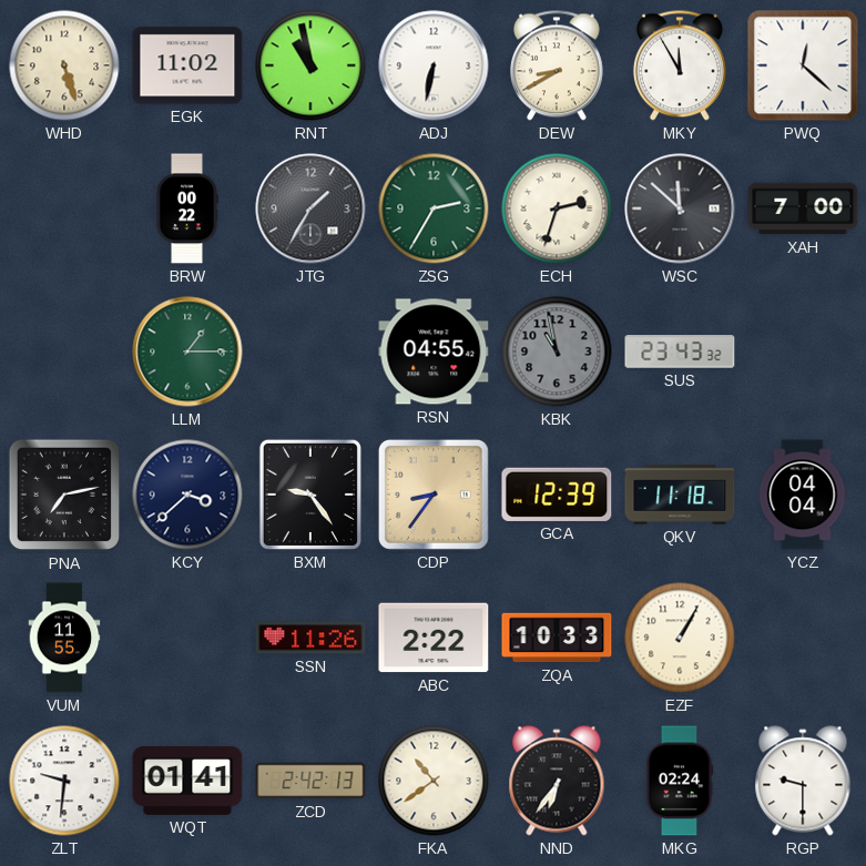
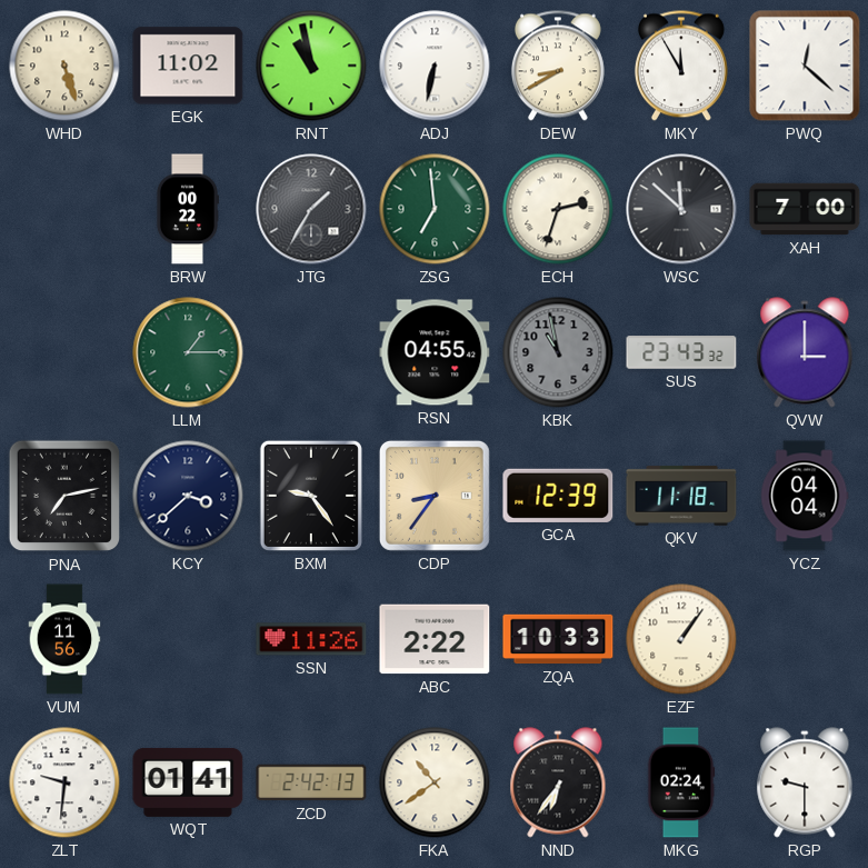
ZSG: 2:35 -> 6:59 (435, 209)
QVW: none -> 3:00 (805, 352)
VUM: 11:55 -> 11:56 (64, 639)
EZF: 1:05 -> 1:06 (681, 639)
